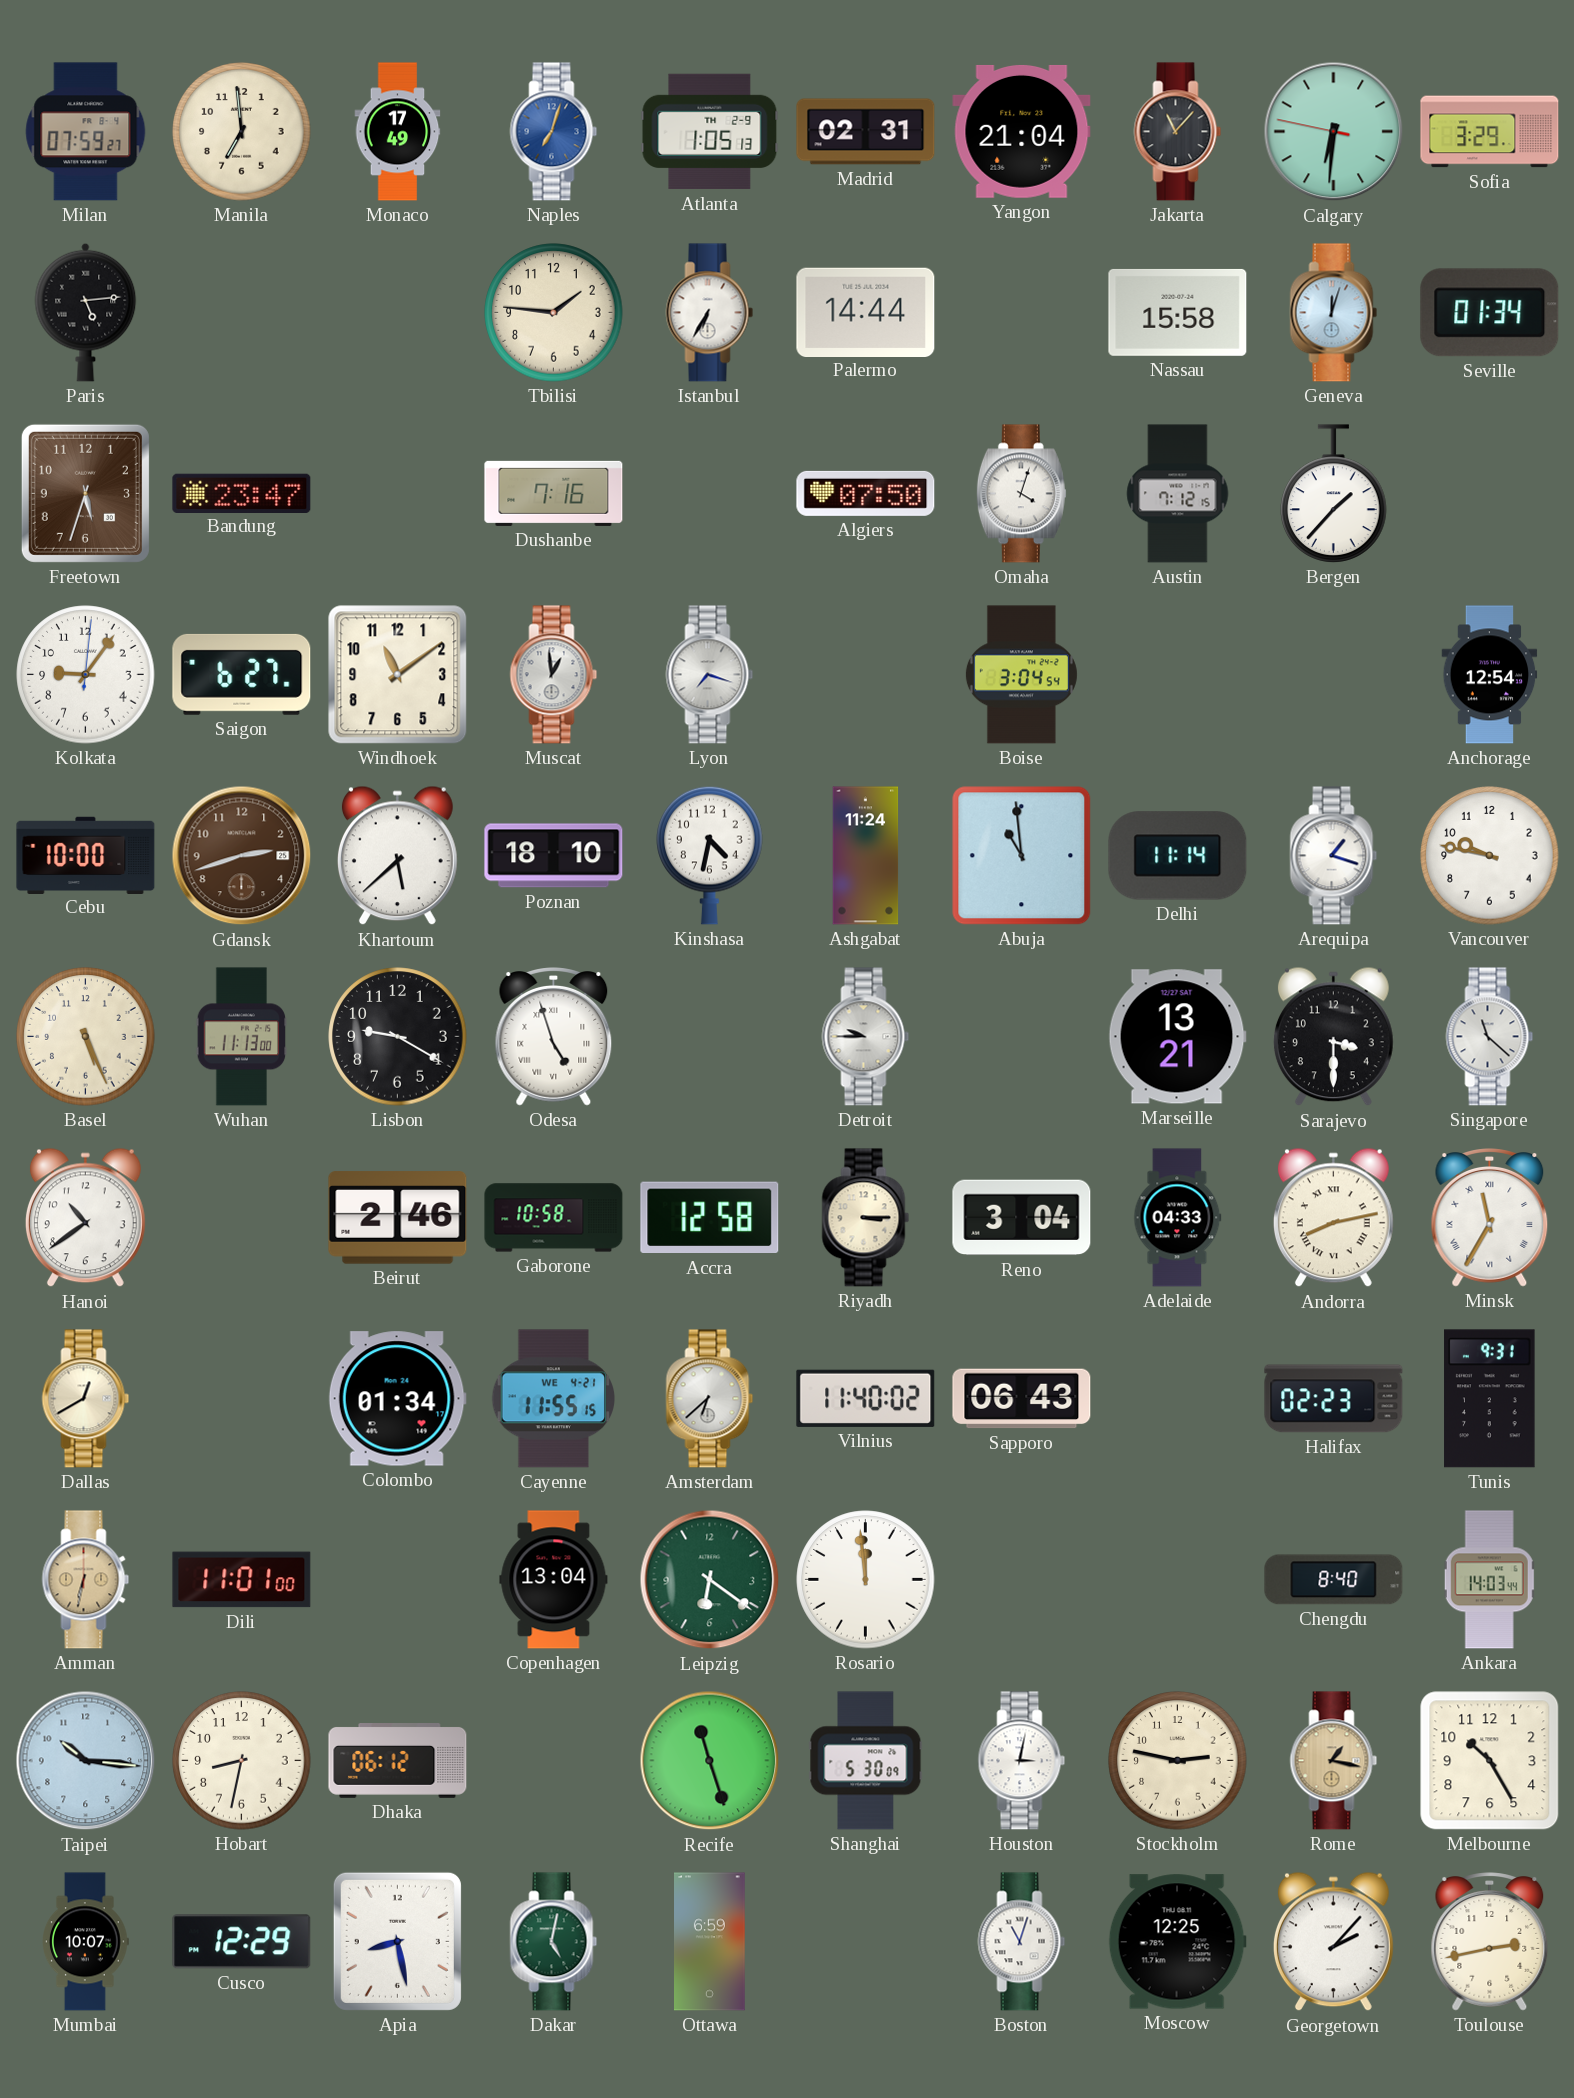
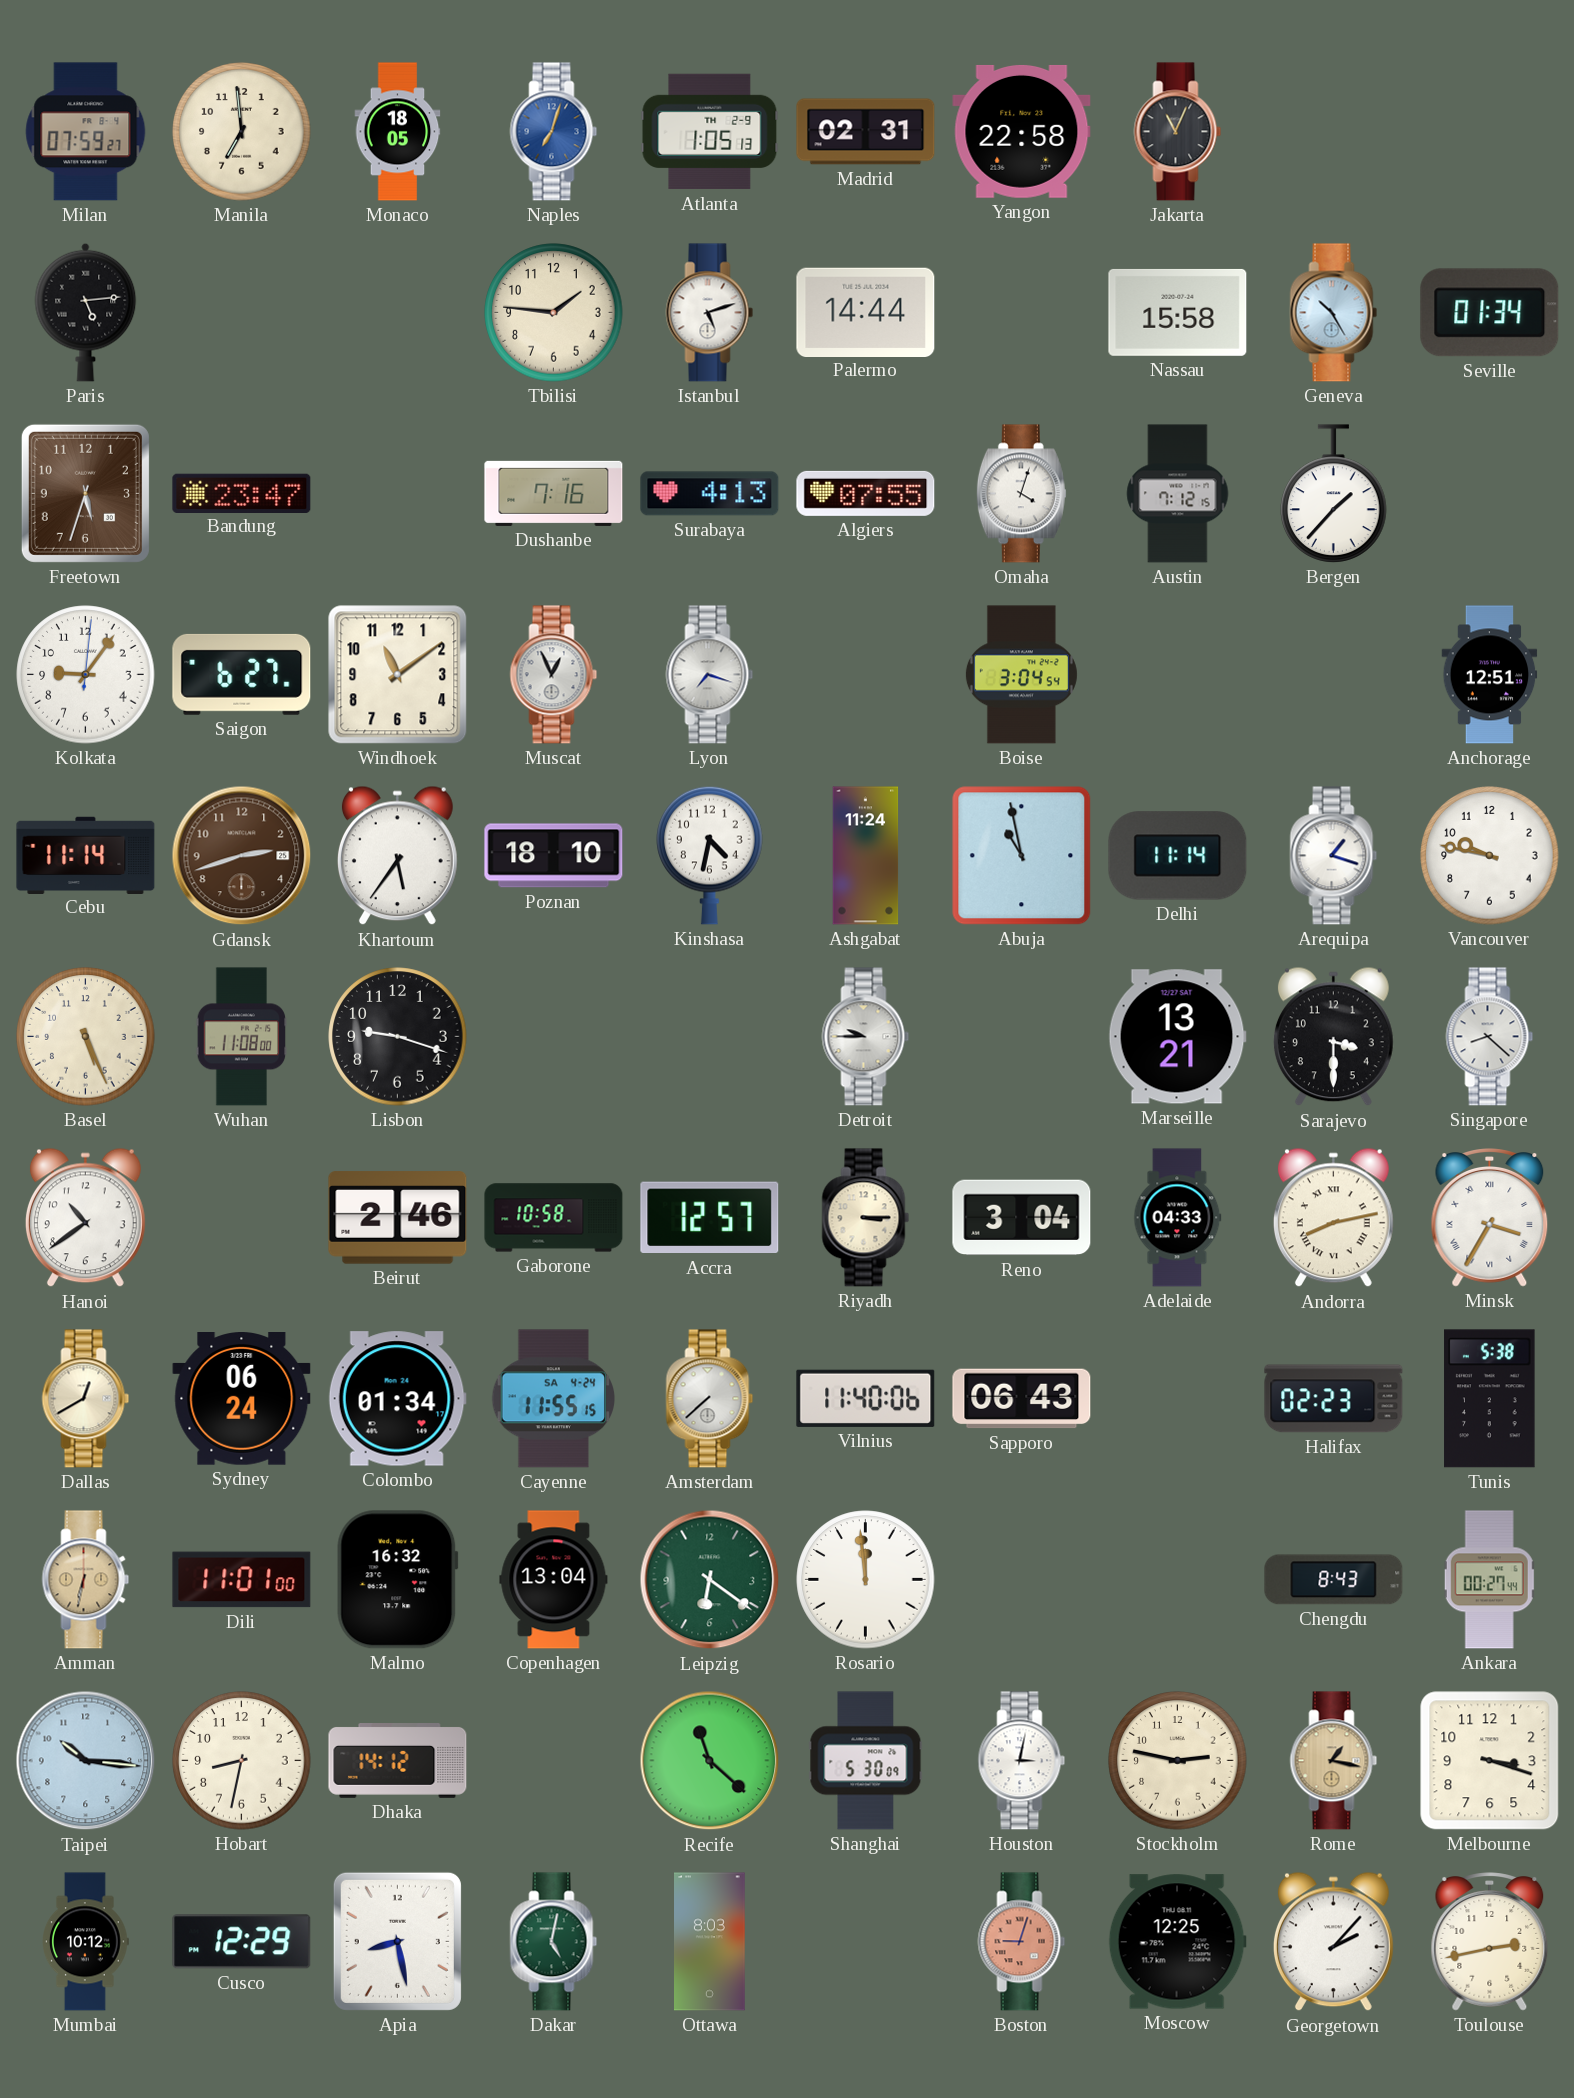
Monaco: 17:49 -> 18:05 (398, 132)
Yangon: 21:04 -> 22:58 (1022, 131)
Jakarta: 11:07 -> 11:04 (1178, 132)
Calgary: 6:30 -> none (1334, 132)
Sofia: 3:29 -> none (1490, 132)
Istanbul: 6:35 -> 5:12 (710, 313)
Geneva: 12:03 -> 10:25 (1334, 313)
Surabaya: none -> 4:13 (710, 494)
Algiers: 07:50 -> 07:55 (866, 493)
Muscat: 12:59 -> 12:56 (554, 675)
Anchorage: 12:54 -> 12:51 (1490, 675)
Cebu: 10:00 -> 11:14 (86, 855)
Khartoum: 5:38 -> 5:36 (397, 856)
Abuja: 10:59 -> 10:58 (1022, 856)
Wuhan: 11:13 -> 11:08 (242, 1037)
Lisbon: 9:20 -> 9:18 (398, 1037)
Odesa: 4:57 -> none (554, 1037)
Singapore: 11:22 -> 8:22 (1490, 1037)
Accra: 12:58 -> 12:57 (710, 1218)
Minsk: 11:35 -> 3:35 (1490, 1218)
Sydney: none -> 06:24 (242, 1399)
Cayenne date: WE 4-21 -> SA 4-24 (554, 1399)
Amsterdam: 6:38 -> 7:38 (710, 1399)
Vilnius: 11:40:02 -> 11:40:06 (866, 1398)
Tunis: 9:31 -> 5:38 (1490, 1399)
Malmo: none -> 16:32 (398, 1580)
Chengdu: 8:40 -> 8:43 (1334, 1580)
Ankara: 14:03 -> 00:27 (1490, 1580)
Dhaka: 06:12 -> 14:12 (398, 1761)
Recife: 11:27 -> 11:22 (710, 1761)
Melbourne: 10:25 -> 3:18 (1490, 1761)
Mumbai: 10:07 -> 10:12 (86, 1942)
Ottawa: 6:59 -> 8:03 (710, 1942)
Boston: 11:03 -> 9:03 (1022, 1942)
Boston dial: white -> salmon (1022, 1942)
